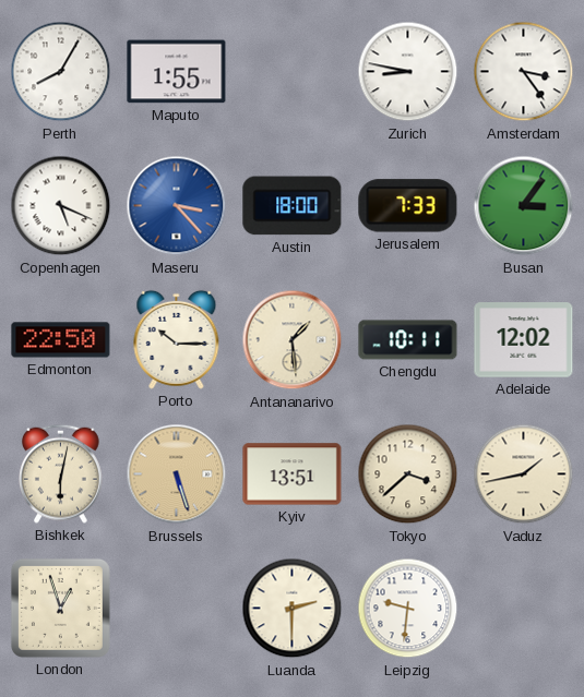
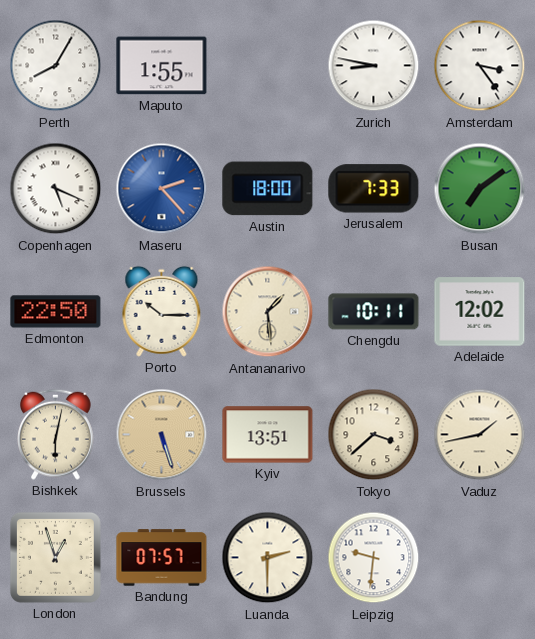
Maseru: 3:23 -> 2:23 (162, 189)
Busan: 3:06 -> 7:09 (480, 189)
Bandung: none -> 07:57 (162, 558)
